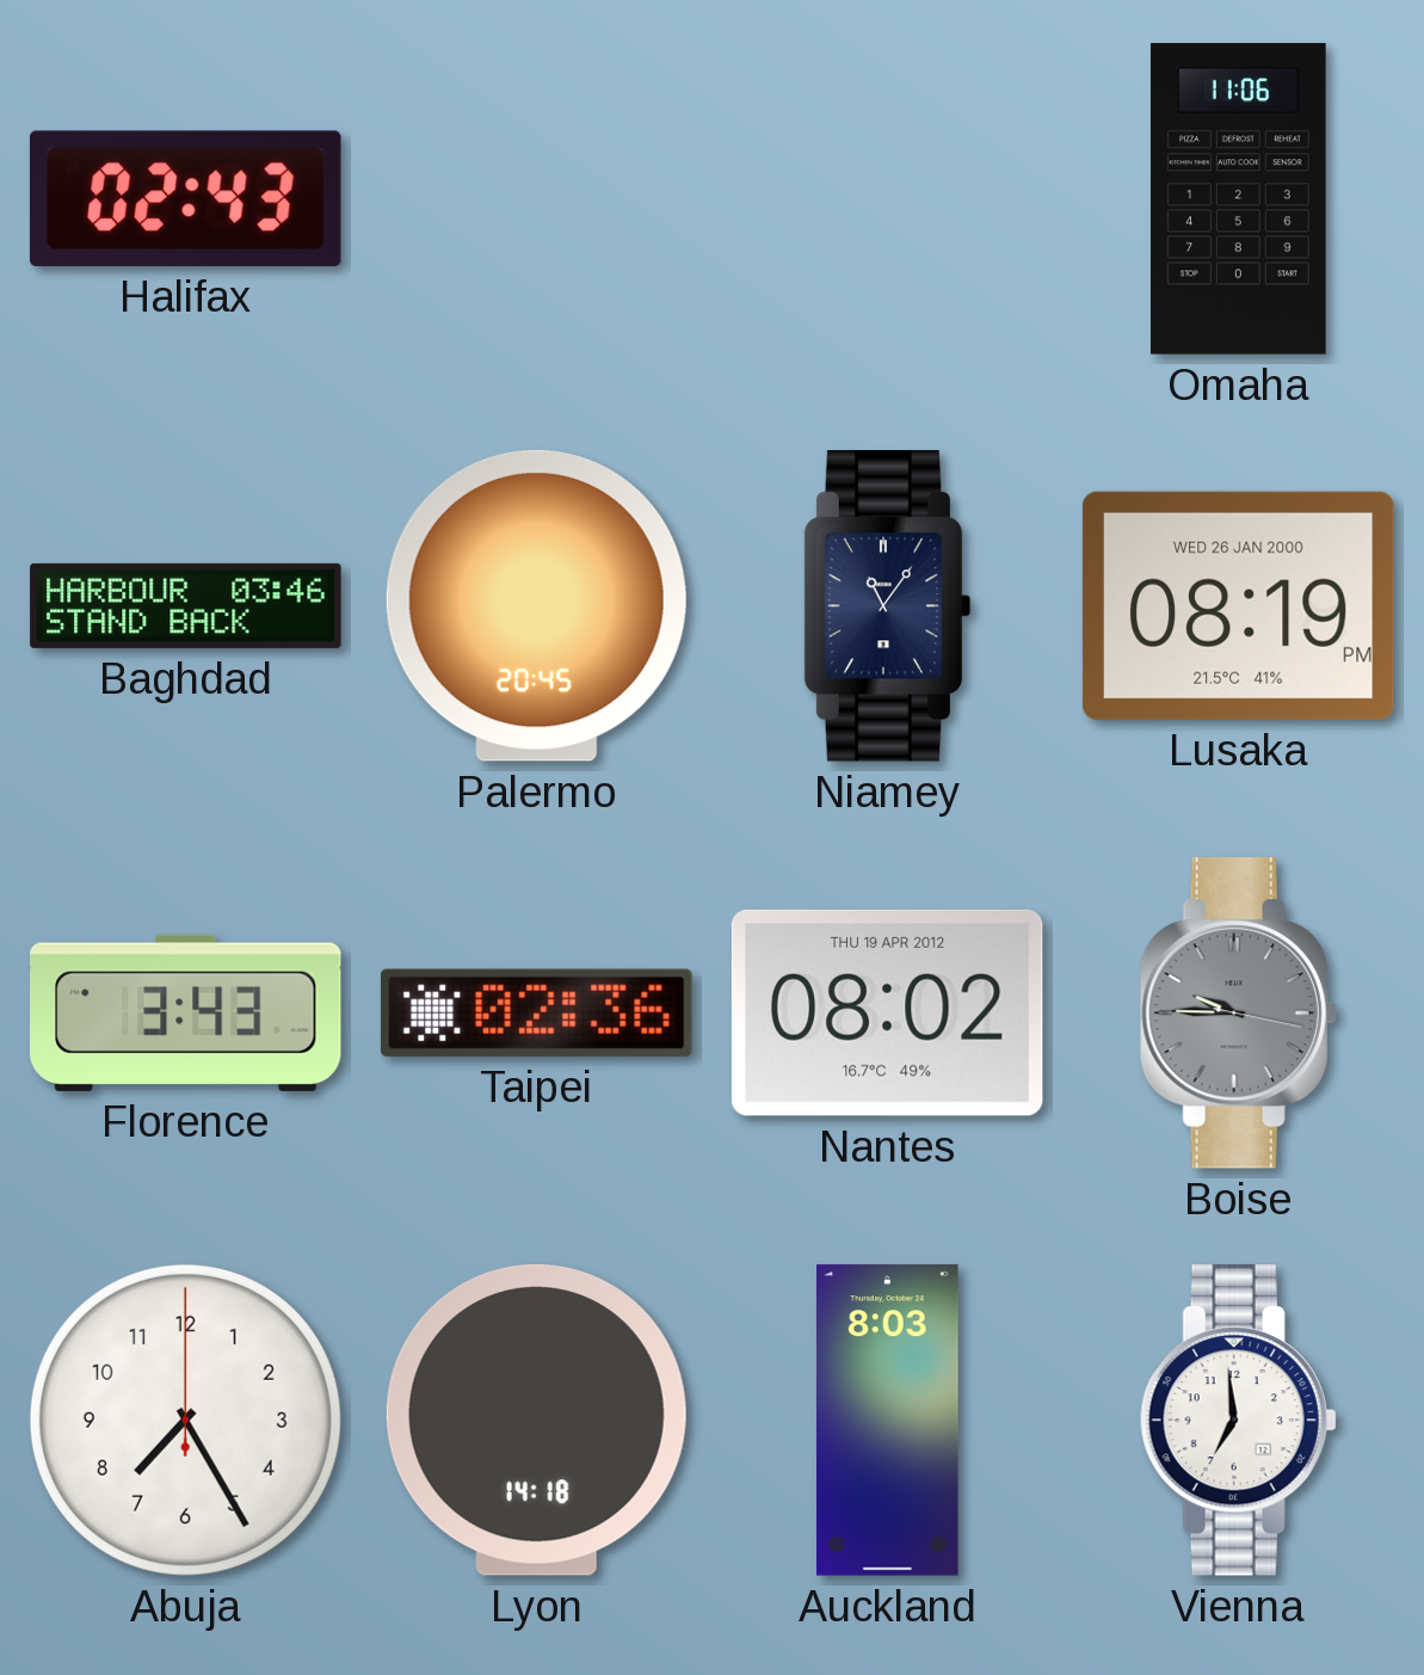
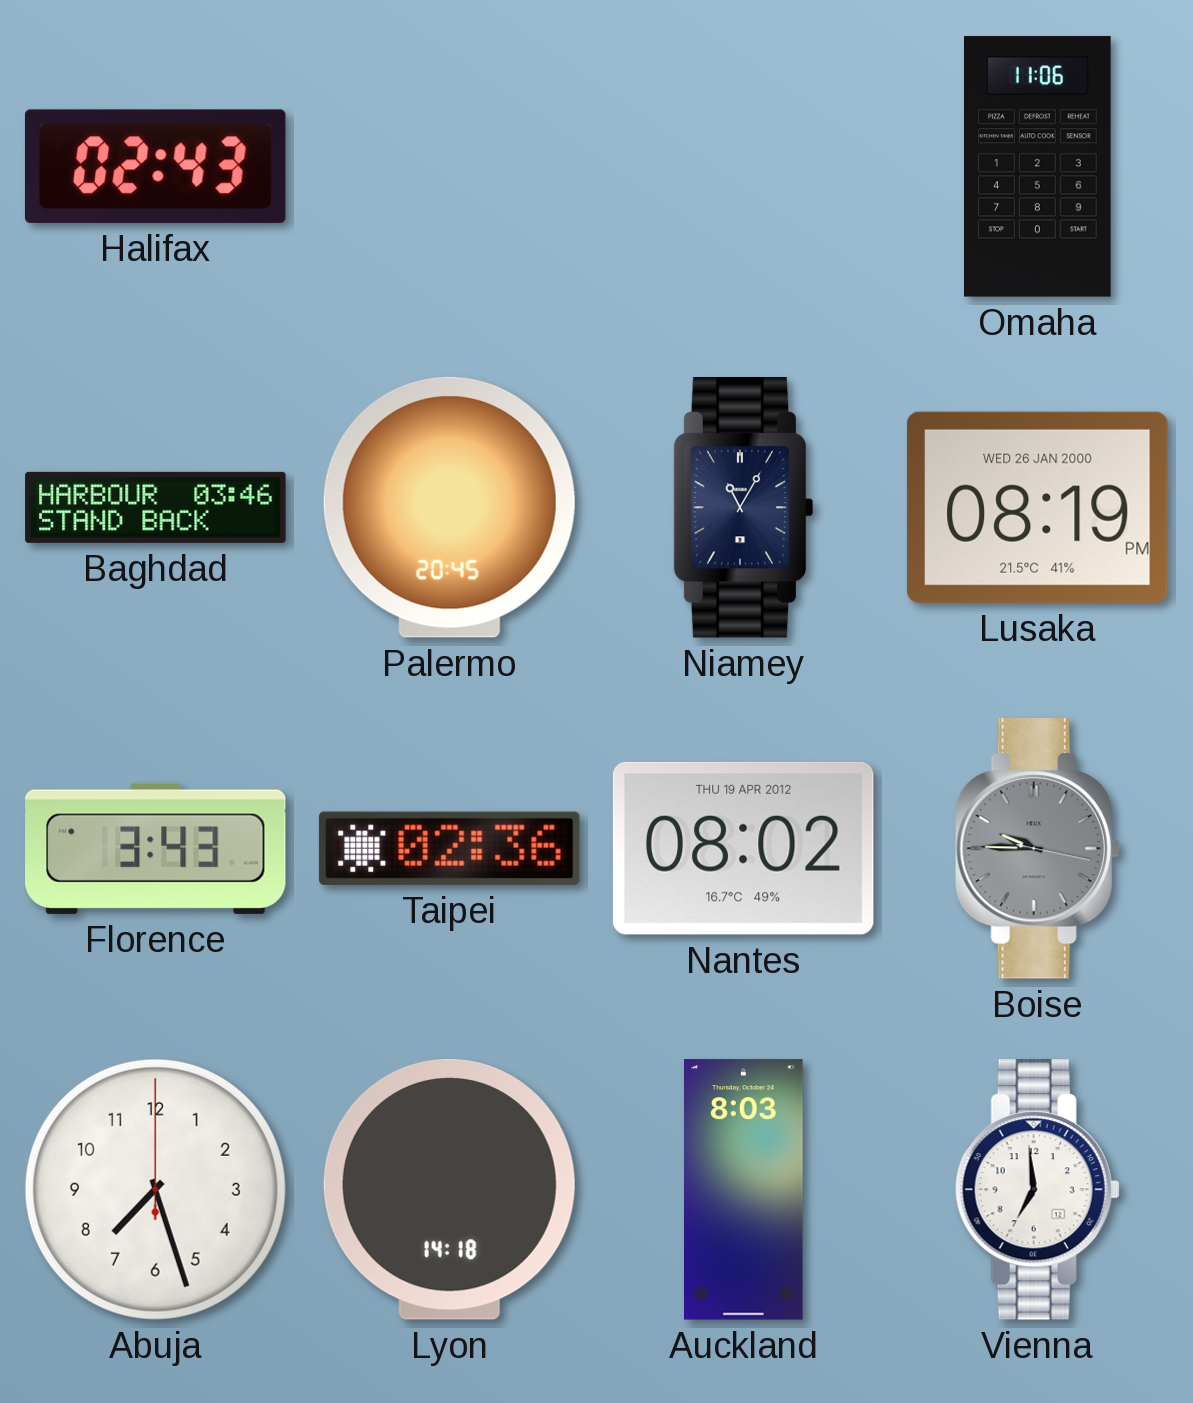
Niamey: 11:06 -> 11:05 (743, 508)
Abuja: 7:25 -> 7:27 (155, 1189)
